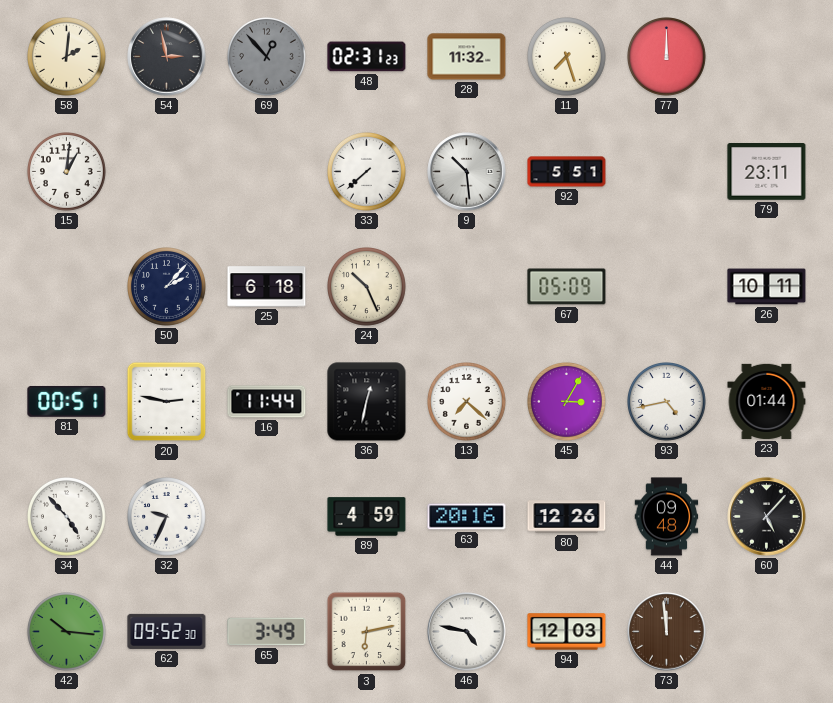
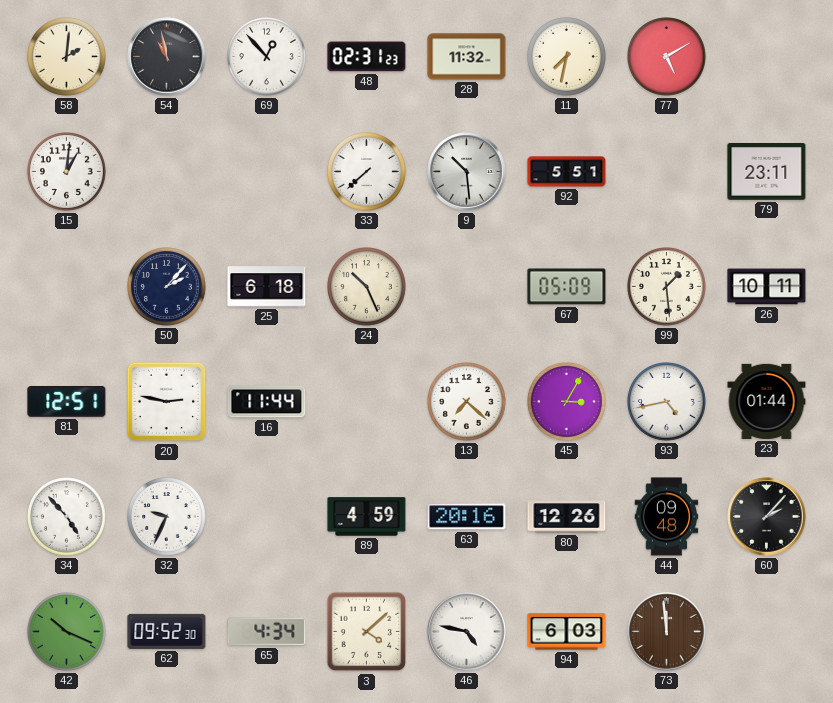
54: 2:58 -> 10:58 (167, 57)
69 dial: grey -> white (267, 57)
11: 7:27 -> 7:32 (567, 57)
77: 12:00 -> 5:10 (667, 57)
99: none -> 1:29 (667, 287)
81: 00:51 -> 12:51 (67, 401)
36: 12:32 -> none (367, 402)
60: 5:07 -> 2:07 (767, 517)
42: 10:16 -> 10:19 (67, 632)
65: 3:49 -> 4:34 (267, 632)
3: 6:13 -> 4:08 (367, 632)
94: 12:03 -> 6:03 (567, 632)
